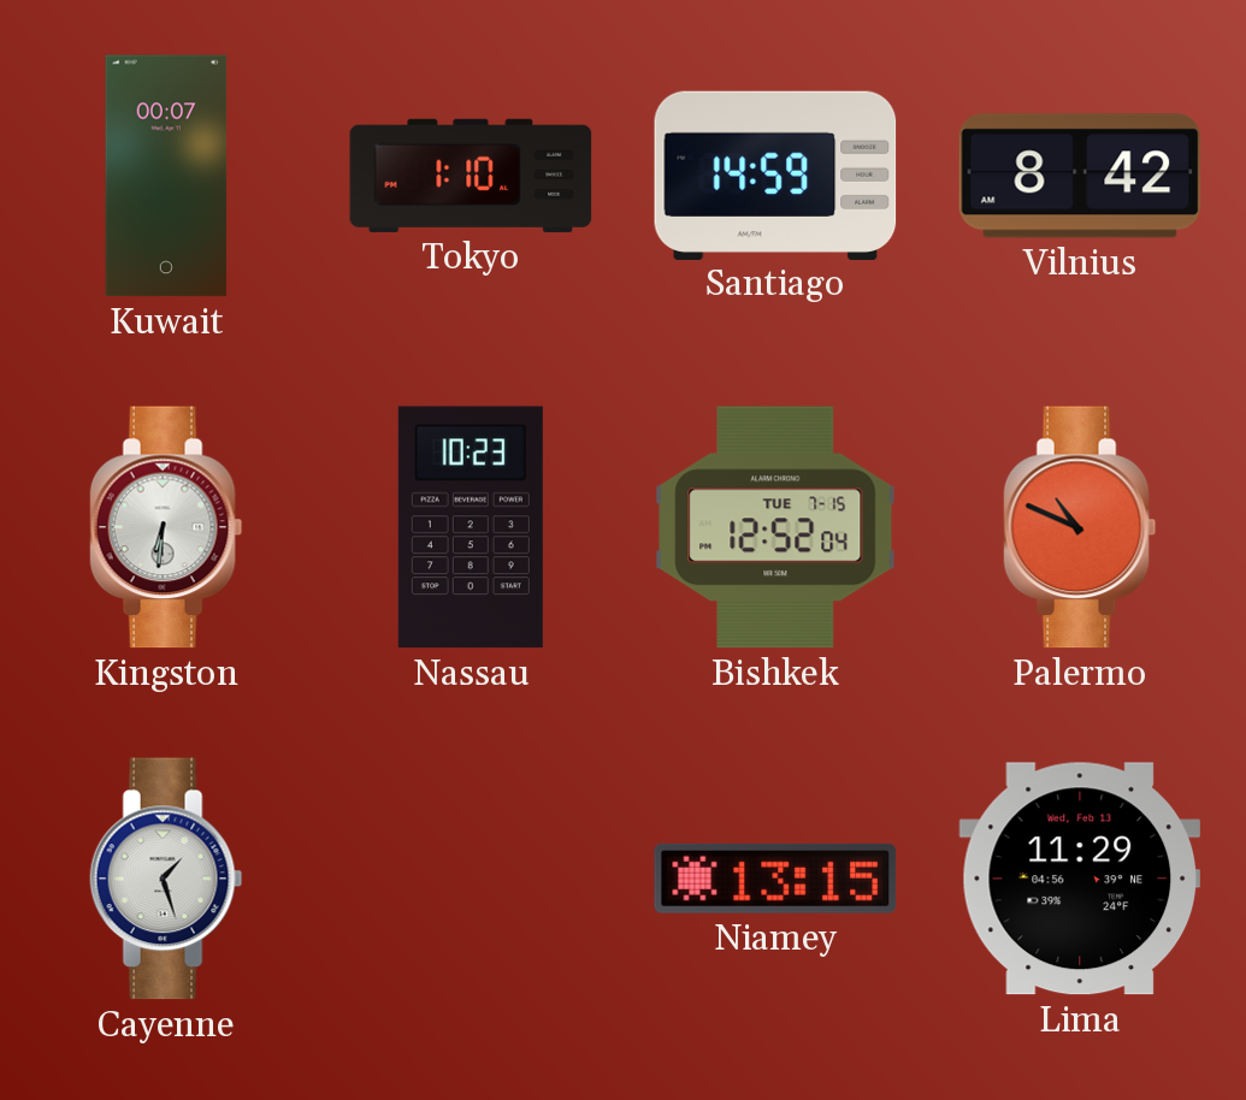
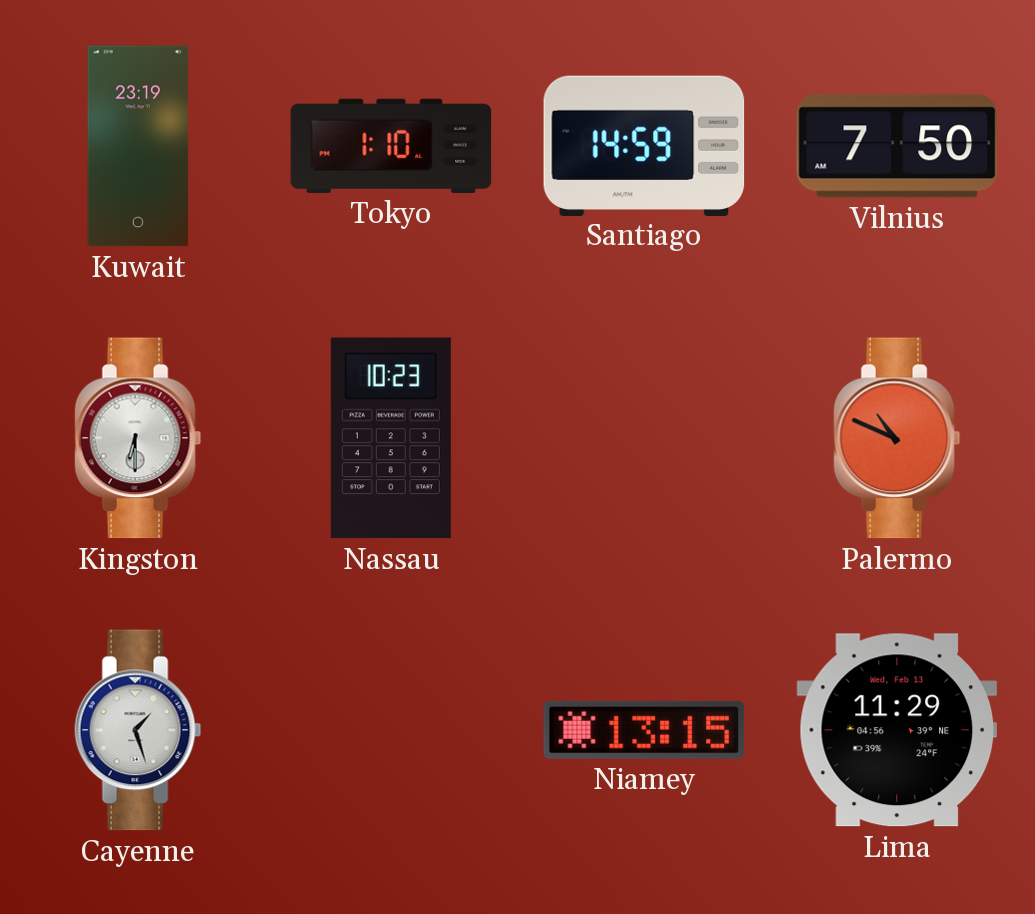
Kuwait: 00:07 -> 23:19 (138, 146)
Vilnius: 8:42 -> 7:50 (897, 146)
Kingston: 6:31 -> 6:30 (138, 438)
Bishkek: 12:52 -> none (775, 527)
